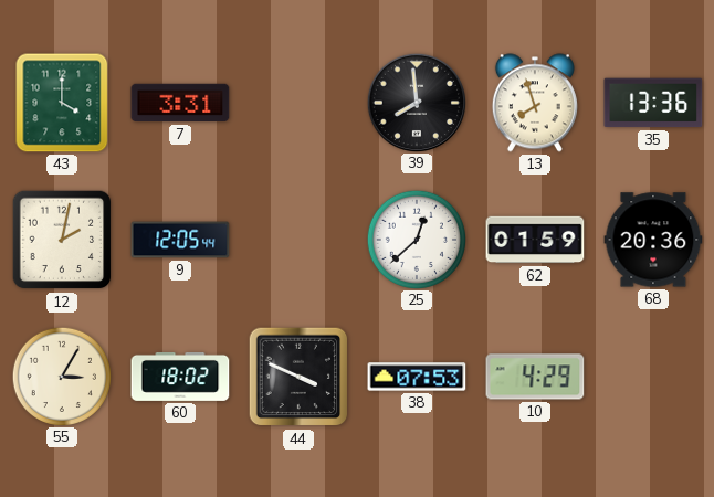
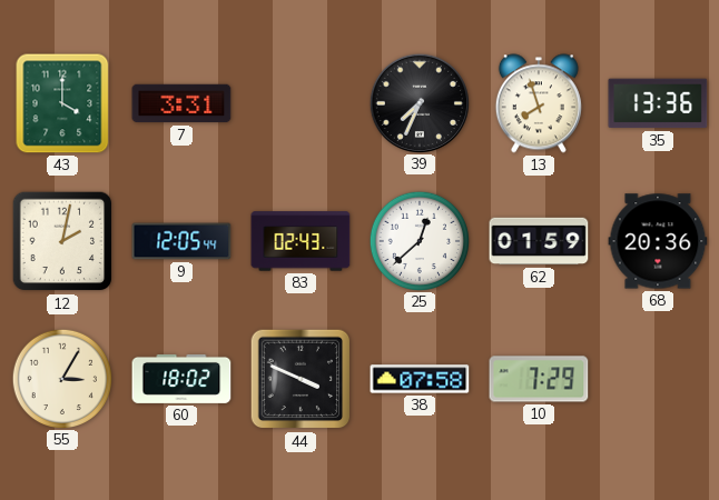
39: 7:59 -> 7:34 (418, 102)
83: none -> 02:43 (301, 241)
38: 07:53 -> 07:58 (420, 379)
10: 4:29 -> 7:29 (539, 379)
